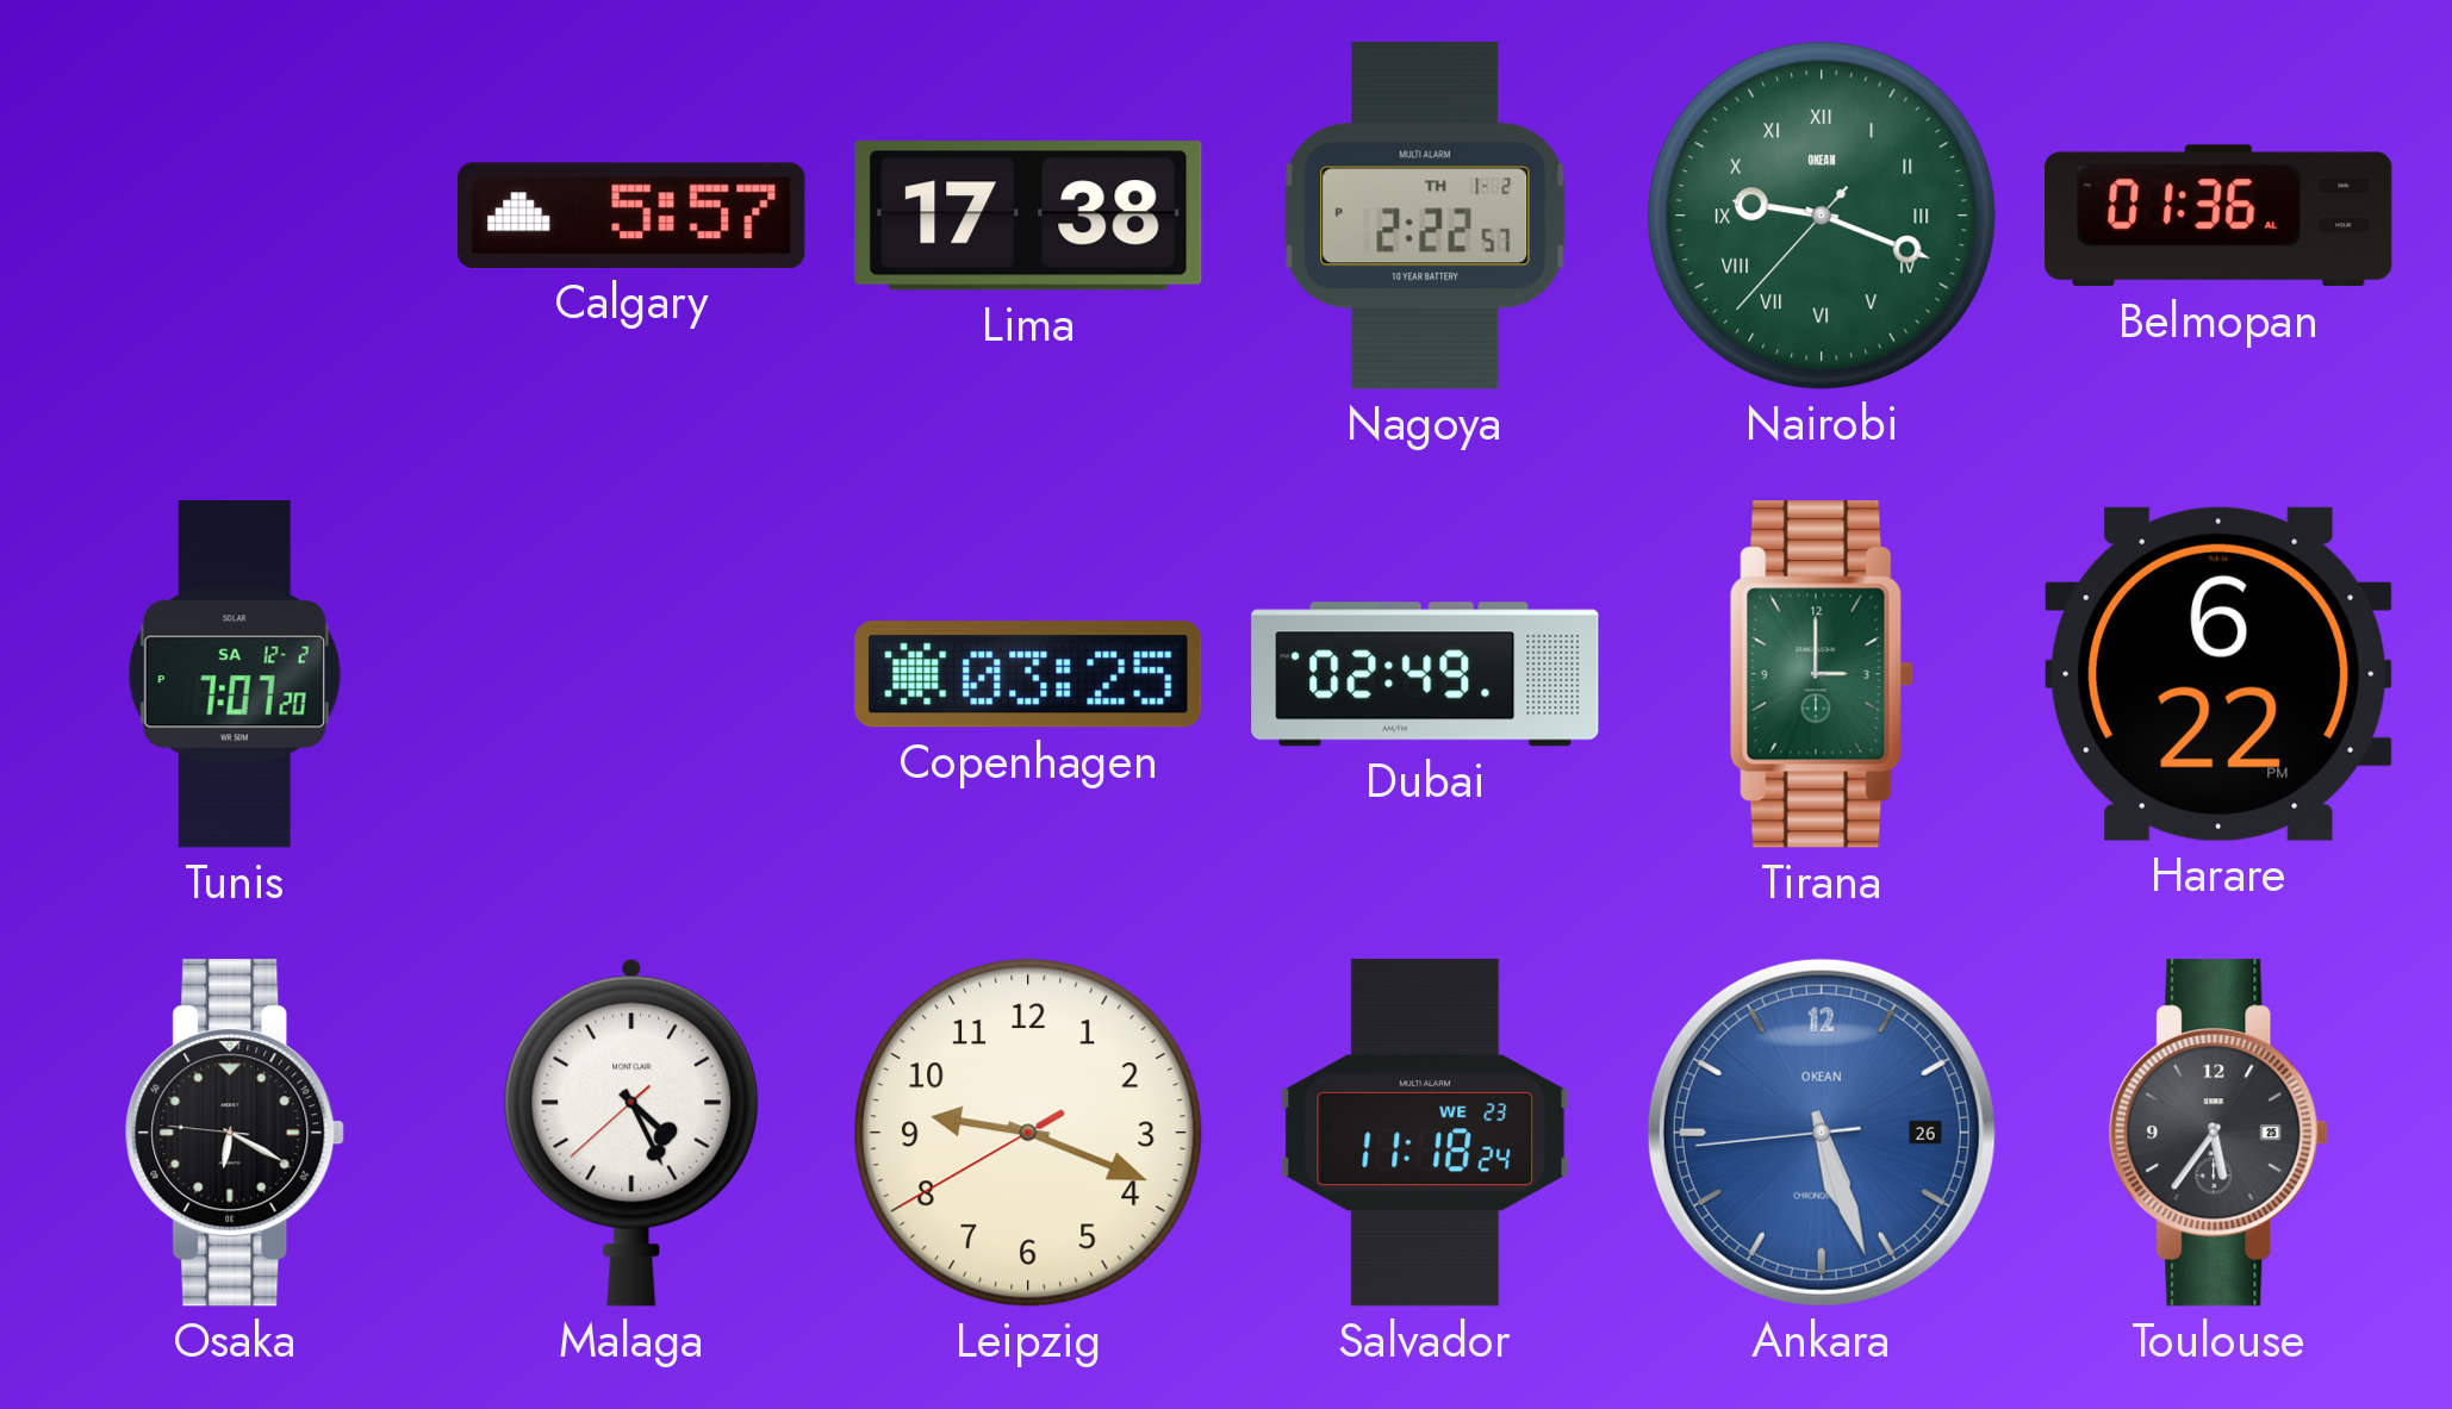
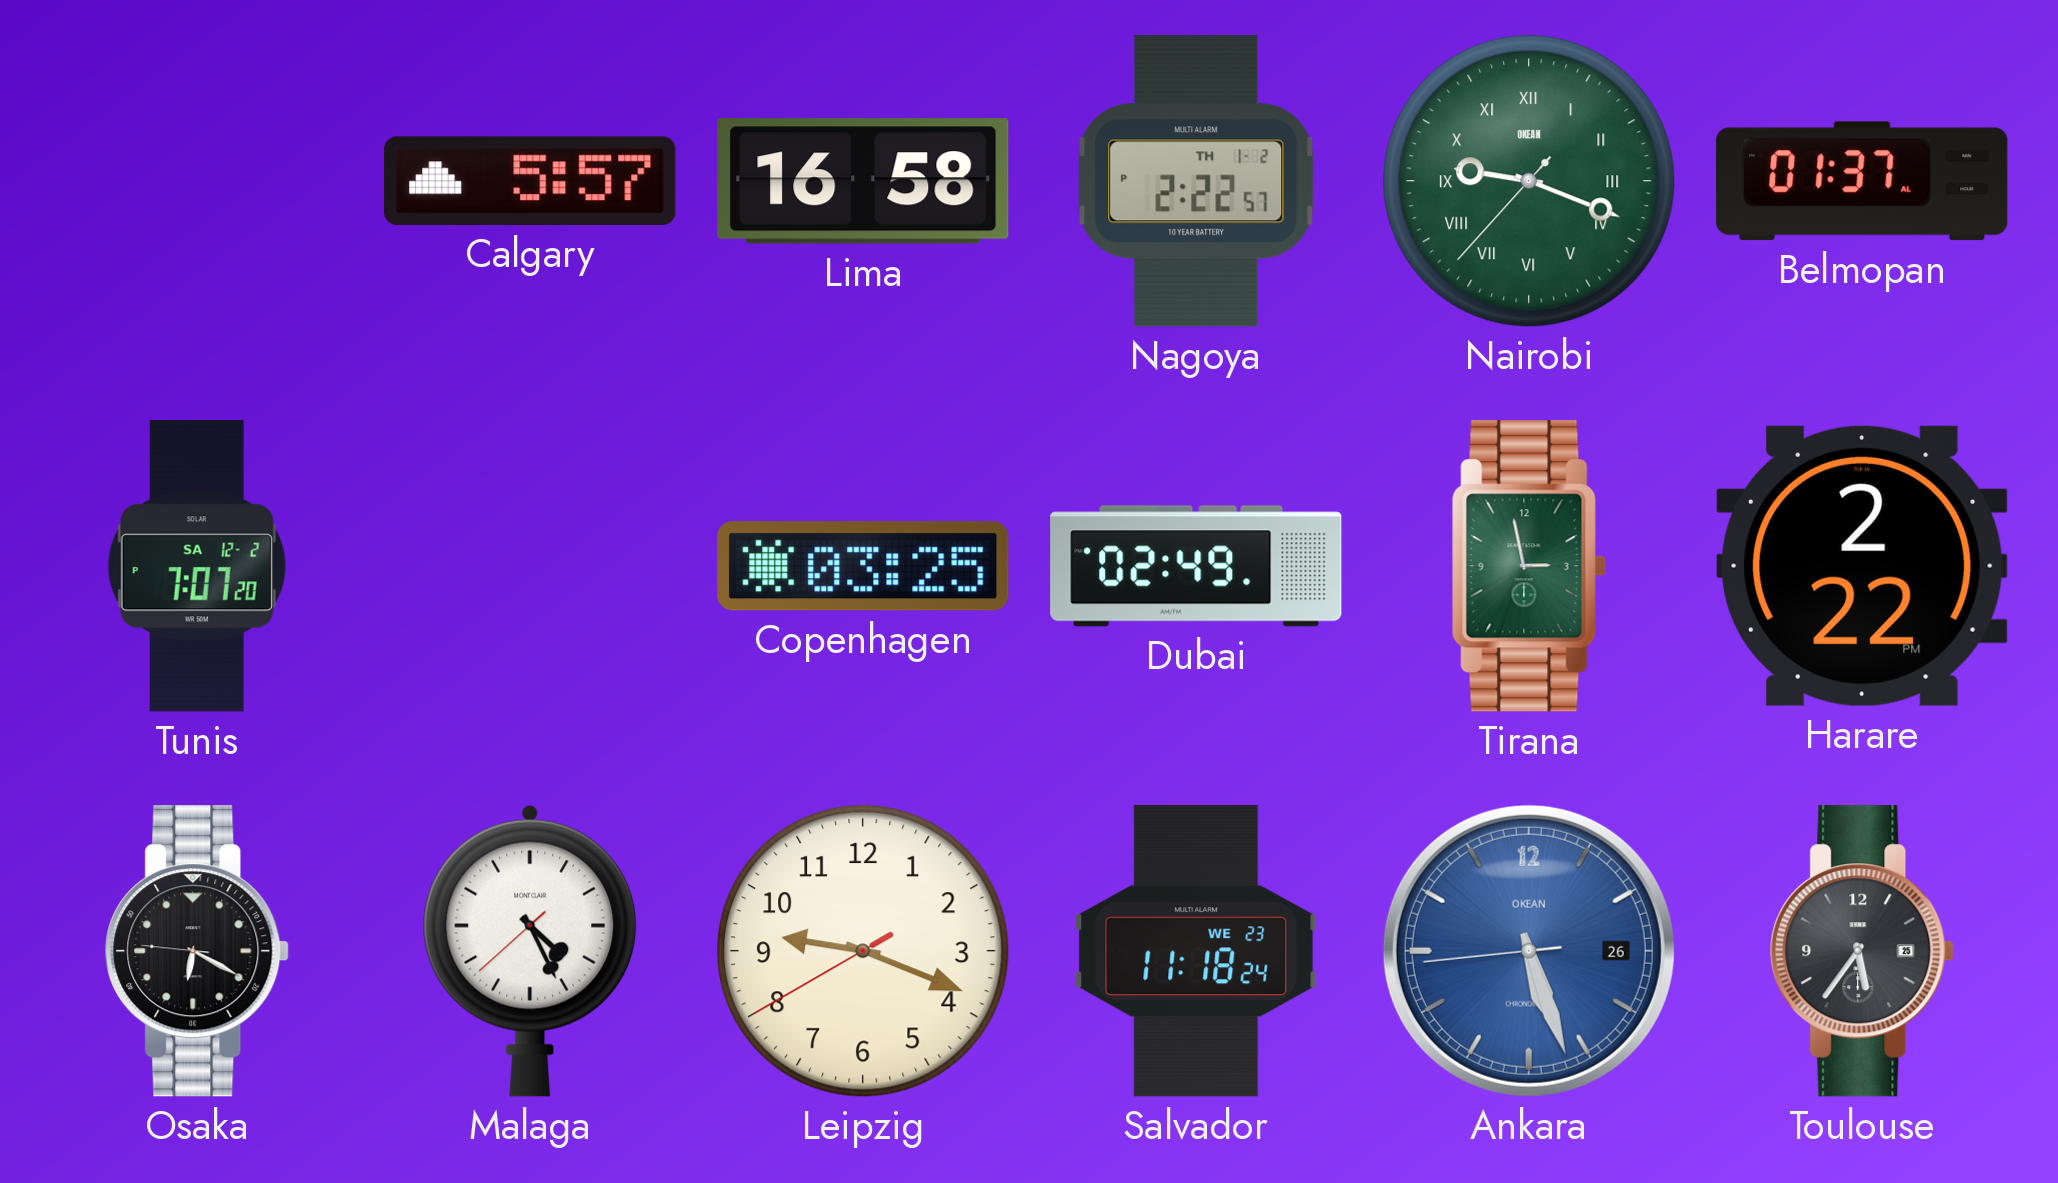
Lima: 17:38 -> 16:58 (863, 181)
Belmopan: 01:36 -> 01:37 (1862, 181)
Tirana: 3:00 -> 2:58 (1529, 566)
Harare: 6:22 -> 2:22 (1863, 566)
